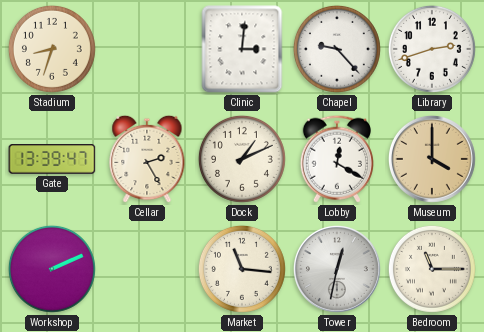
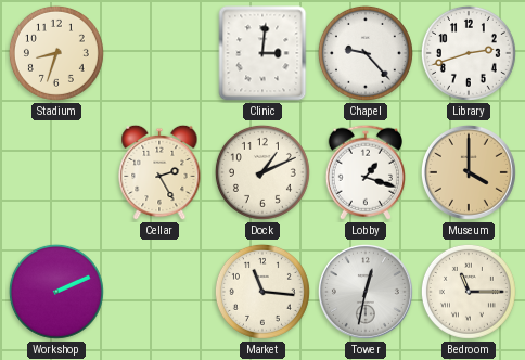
Gate: 13:39 -> none (52, 159)
Lobby: 12:20 -> 1:18 (366, 172)
